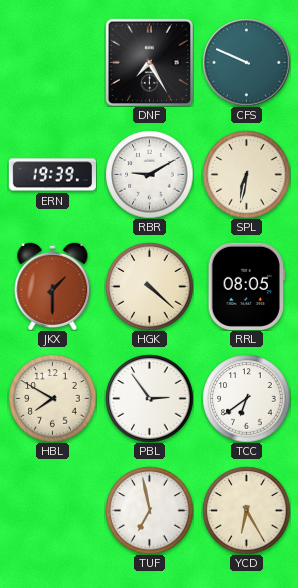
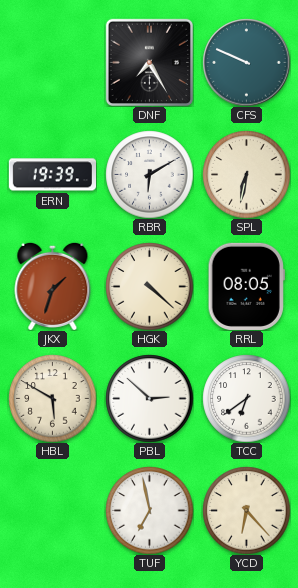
RBR: 9:10 -> 6:10 (149, 174)
JKX: 1:30 -> 1:33 (53, 286)
HBL: 7:50 -> 5:50 (52, 398)
PBL: 2:54 -> 2:52 (149, 398)
YCD: 6:25 -> 6:23 (246, 510)
